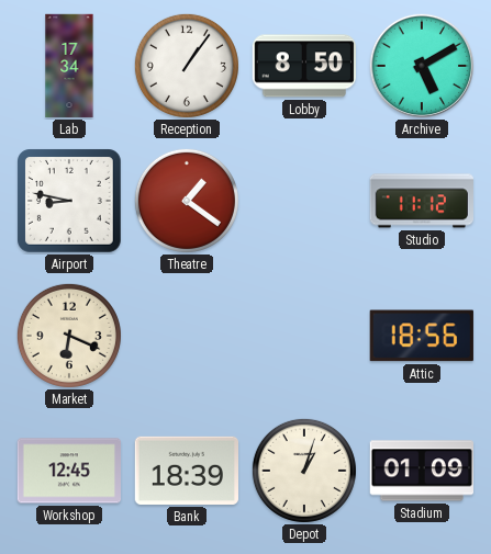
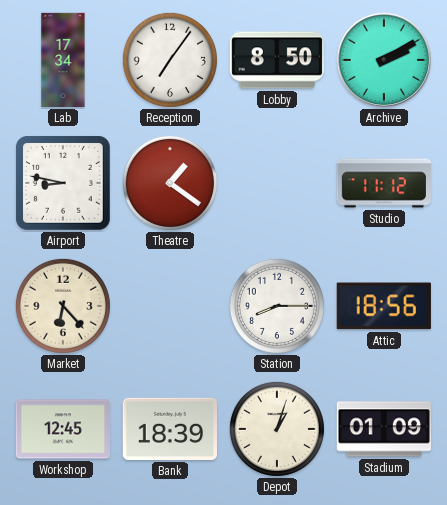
Reception: 1:06 -> 7:06 (170, 60)
Archive: 5:10 -> 2:10 (383, 59)
Market: 6:19 -> 6:23 (63, 306)
Station: none -> 8:15 (277, 306)
